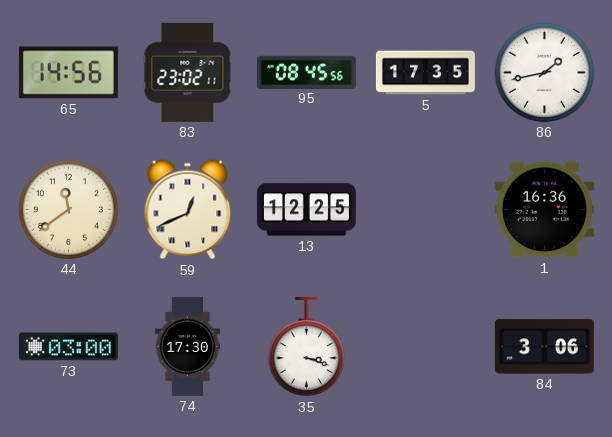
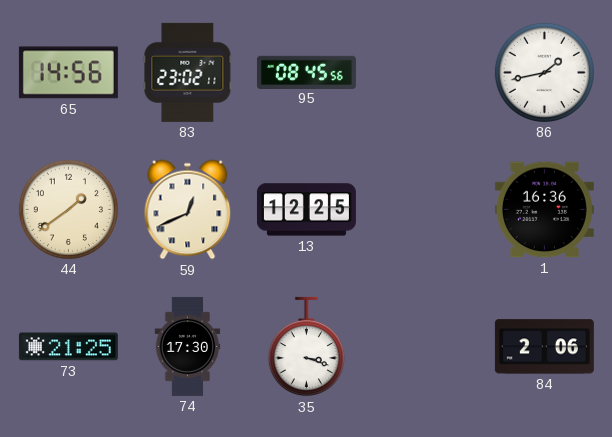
5: 17:35 -> none (425, 73)
44: 11:39 -> 1:39 (68, 209)
73: 03:00 -> 21:25 (68, 347)
84: 3:06 -> 2:06 (544, 347)
